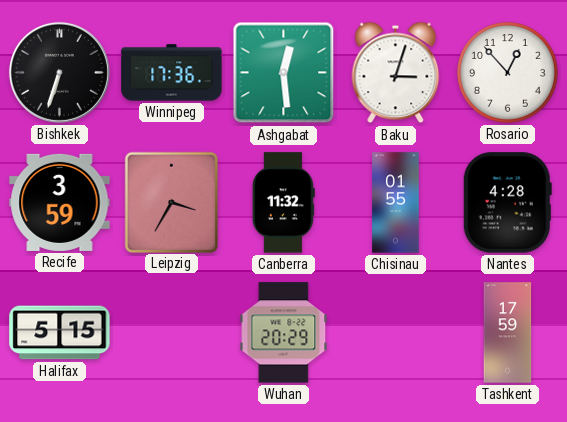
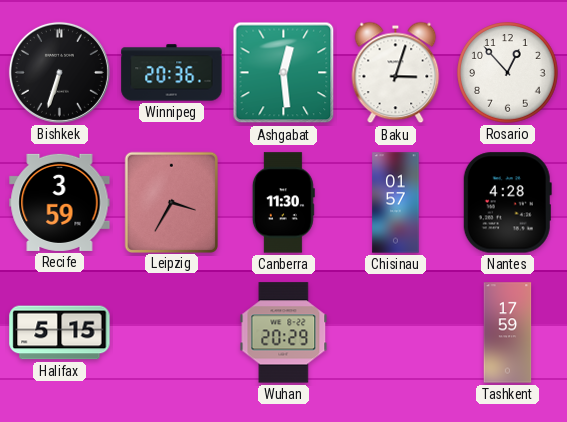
Winnipeg: 17:36 -> 20:36 (172, 73)
Canberra: 11:32 -> 11:30 (283, 203)
Chisinau: 01:55 -> 01:57 (396, 203)
